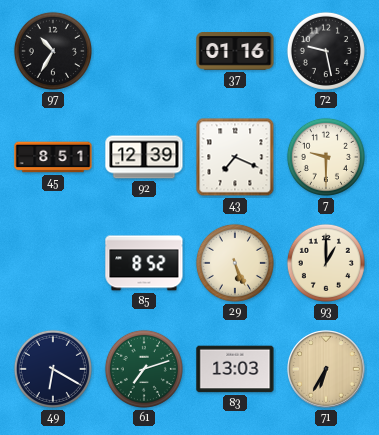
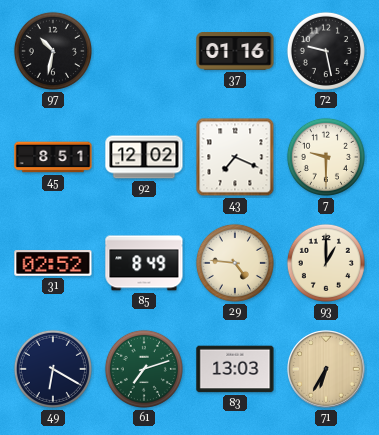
97: 10:35 -> 10:32 (53, 51)
92: 12:39 -> 12:02 (144, 157)
31: none -> 02:52 (53, 263)
85: 8:52 -> 8:49 (144, 263)
29: 5:26 -> 4:46 (235, 263)
